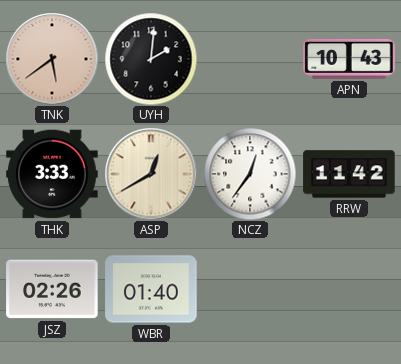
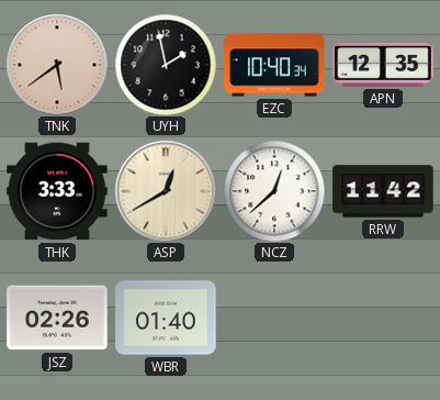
UYH: 2:01 -> 1:58 (166, 65)
EZC: none -> 10:40 (274, 65)
APN: 10:43 -> 12:35 (383, 65)
NCZ: 12:36 -> 12:38 (274, 191)
